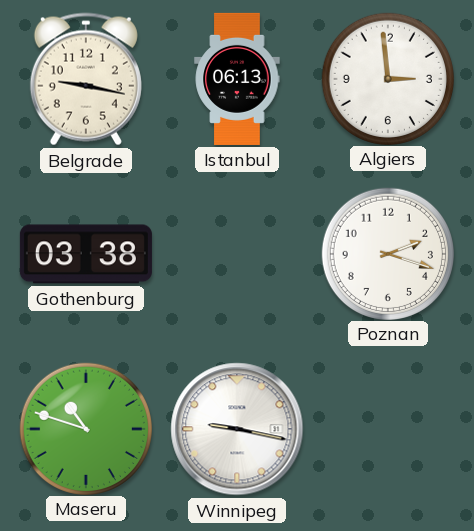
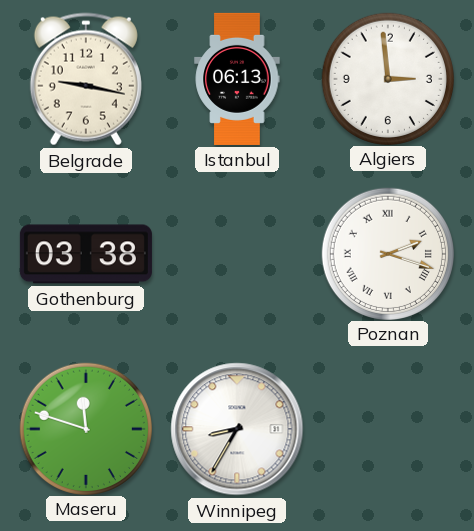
Poznan numerals: Arabic -> Roman (387, 253)
Maseru: 10:48 -> 11:48 (85, 428)
Winnipeg: 9:17 -> 8:35 (237, 429)
